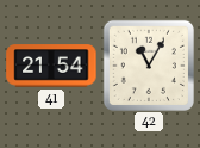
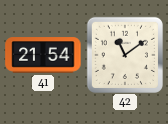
42: 11:05 -> 11:09 (125, 55)
